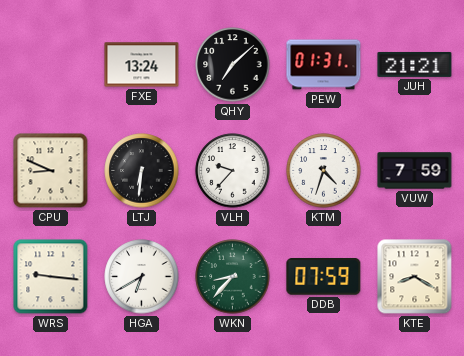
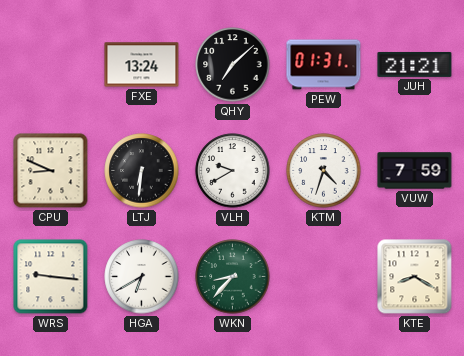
VLH: 9:37 -> 9:40 (233, 171)
DDB: 07:59 -> none (324, 277)
